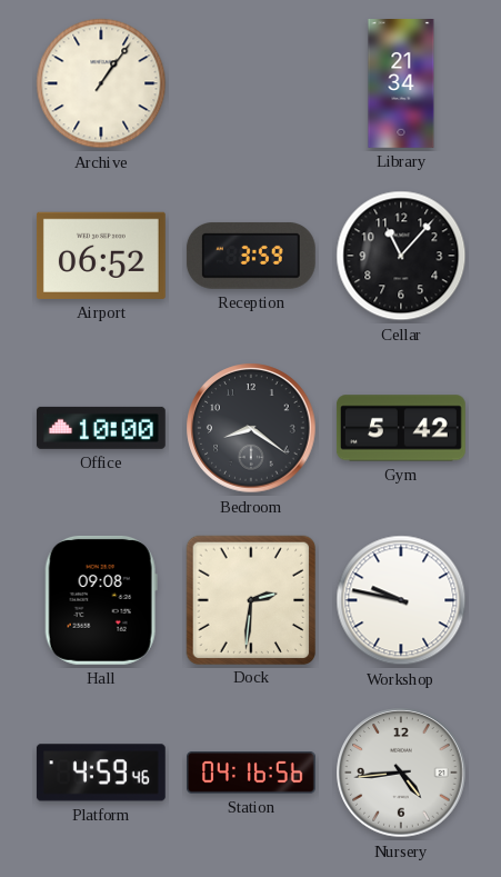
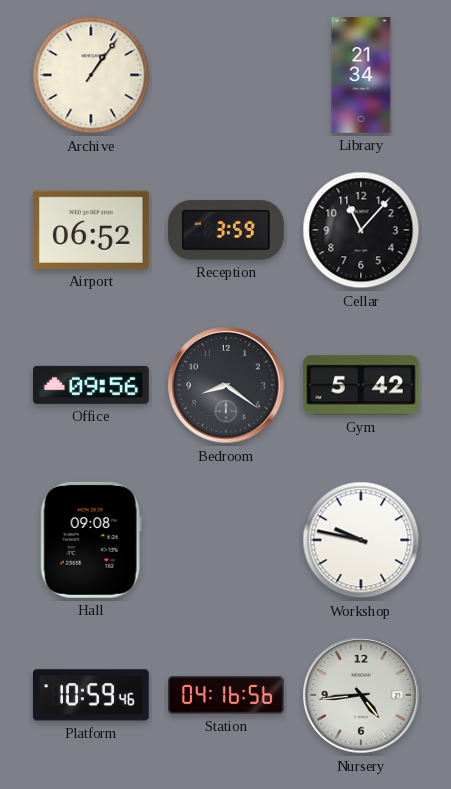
Office: 10:00 -> 09:56 (91, 385)
Dock: 2:31 -> none (250, 599)
Platform: 4:59 -> 10:59 (91, 695)
